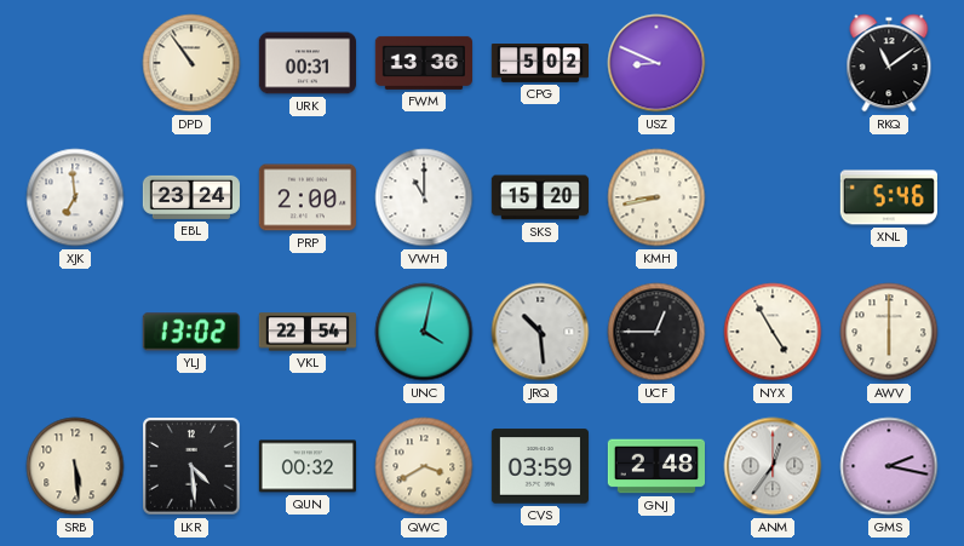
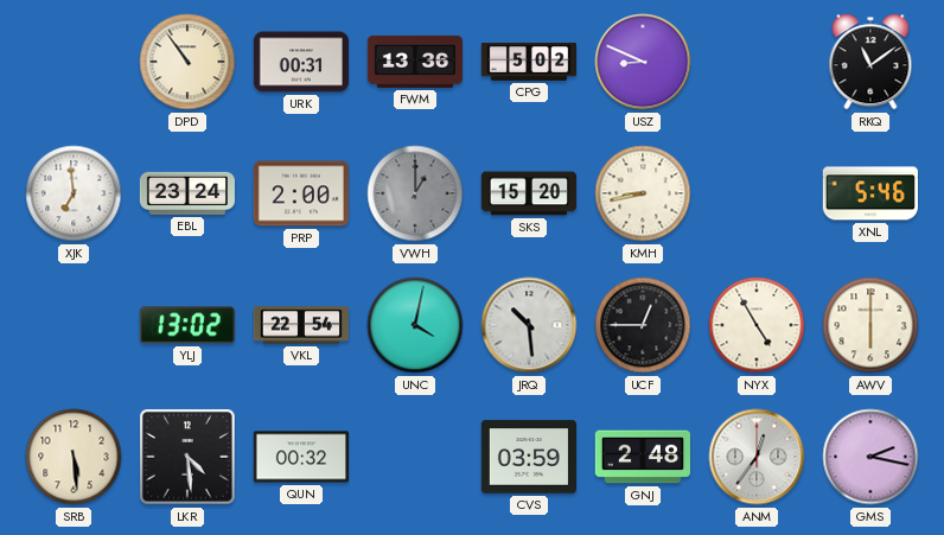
VWH: 11:00 -> 1:00 (415, 193)
VWH dial: white -> grey (415, 193)
QWC: 3:40 -> none (424, 466)
